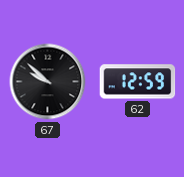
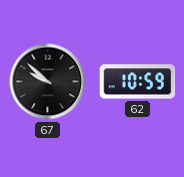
62: 12:59 -> 10:59 (138, 82)
